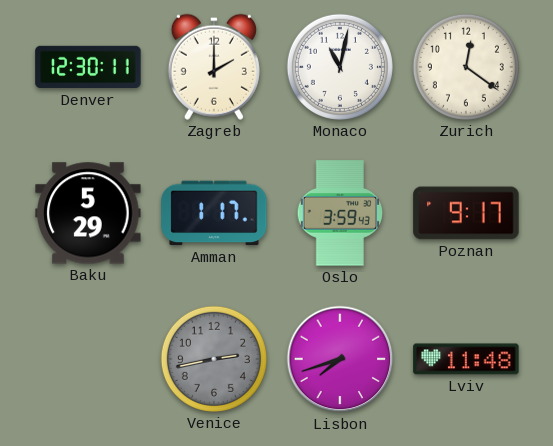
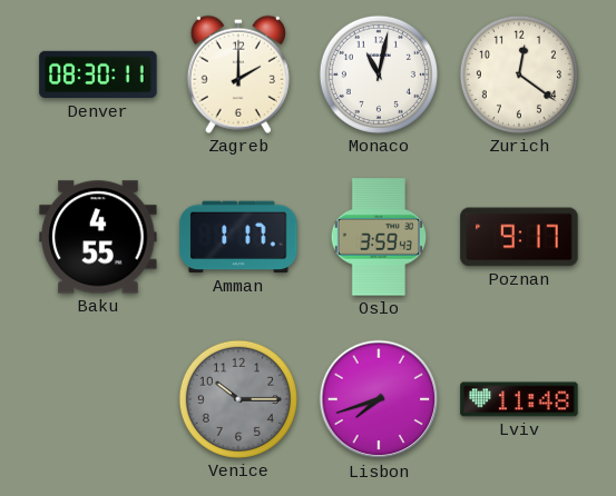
Denver: 12:30 -> 08:30 (98, 75)
Baku: 5:29 -> 4:55 (98, 237)
Venice: 2:43 -> 10:15 (238, 399)
